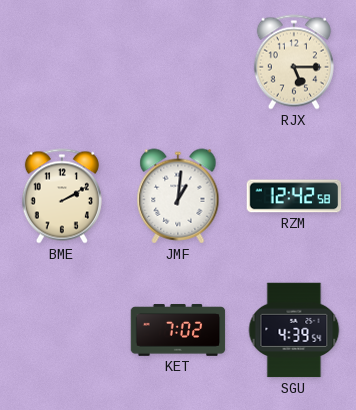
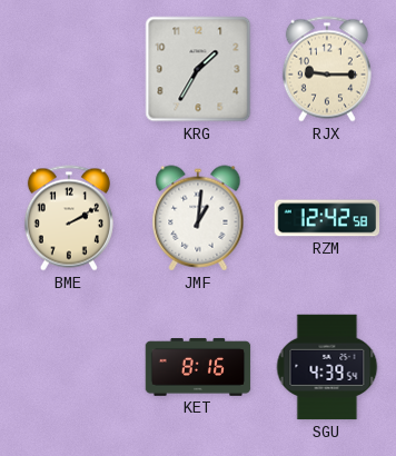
KRG: none -> 1:35 (198, 69)
RJX: 5:15 -> 9:15 (327, 69)
KET: 7:02 -> 8:16 (198, 368)
